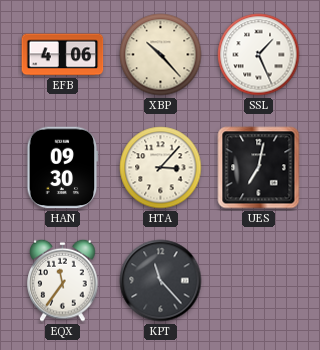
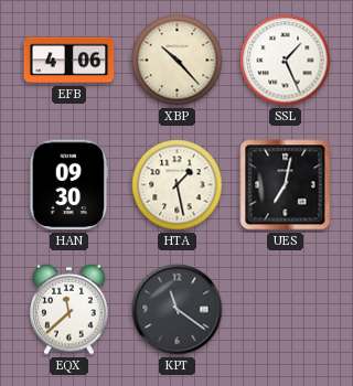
HTA: 3:07 -> 1:28 (178, 185)
EQX: 11:36 -> 11:38 (69, 309)
KPT: 11:23 -> 11:21 (178, 310)
